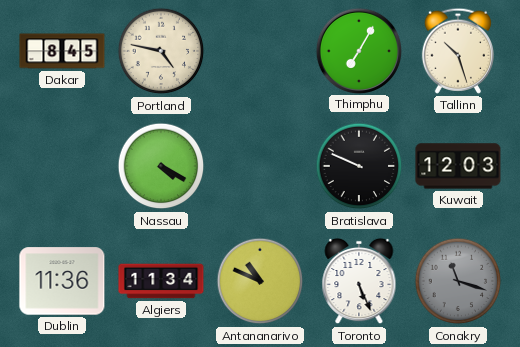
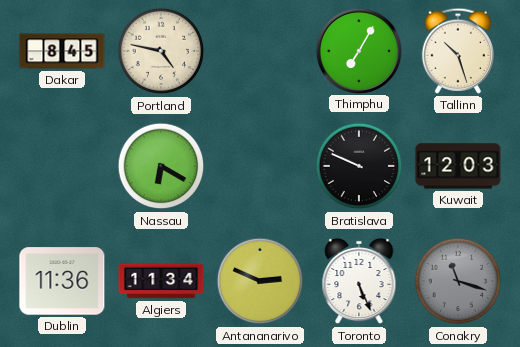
Nassau: 4:20 -> 6:20 (161, 166)
Antananarivo: 10:49 -> 2:49 (260, 281)
